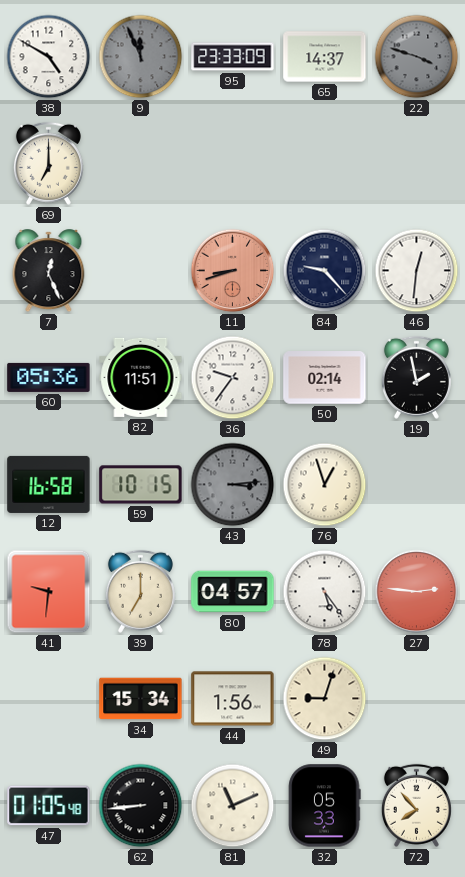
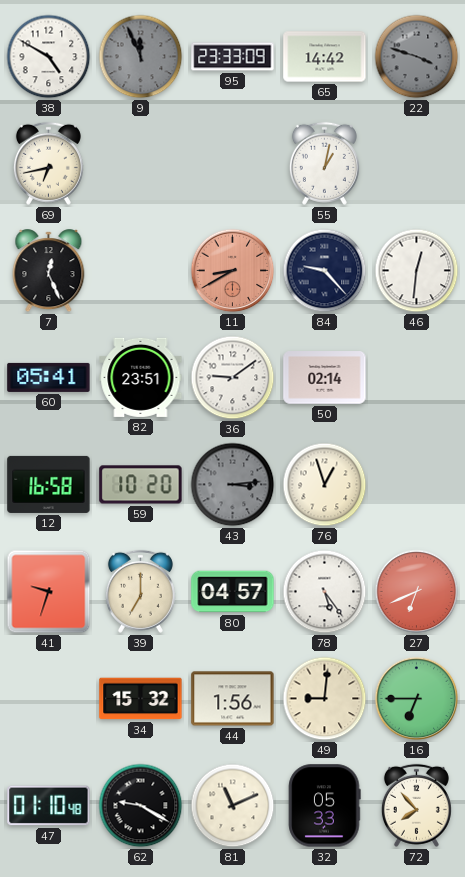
65: 14:37 -> 14:42 (325, 57)
69: 7:00 -> 6:43 (48, 163)
55: none -> 1:02 (324, 163)
11: 8:42 -> 8:40 (233, 271)
60: 05:36 -> 05:41 (49, 377)
82: 11:51 -> 23:51 (141, 377)
36: 9:36 -> 9:09 (233, 378)
19: 1:58 -> none (416, 377)
59: 10:15 -> 10:20 (141, 485)
41: 9:31 -> 9:33 (49, 592)
27: 2:46 -> 6:41 (417, 592)
34: 15:34 -> 15:32 (141, 699)
49: 9:03 -> 9:01 (325, 699)
16: none -> 6:45 (417, 699)
47: 01:05 -> 01:10 (49, 806)
62: 8:44 -> 9:20 (141, 806)
